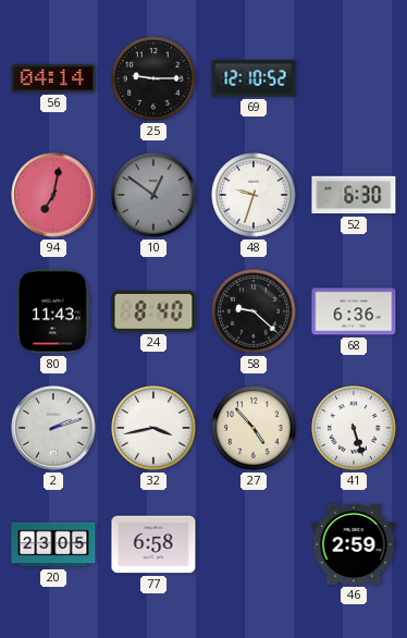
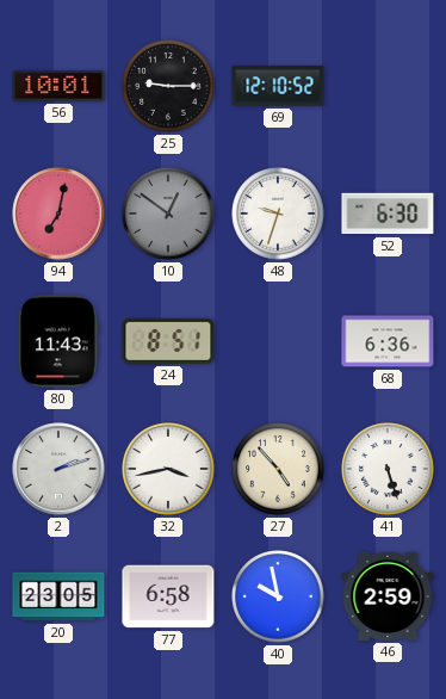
56: 04:14 -> 10:01 (58, 86)
24: 8:40 -> 8:51 (168, 341)
58: 9:22 -> none (254, 311)
40: none -> 9:58 (278, 596)
